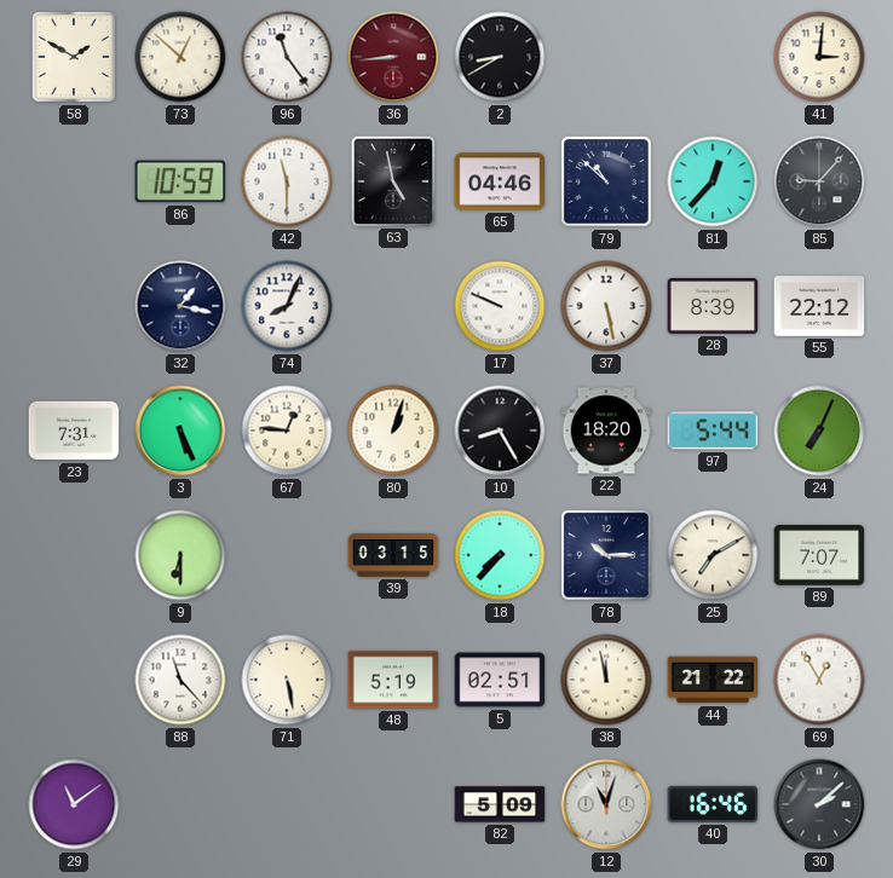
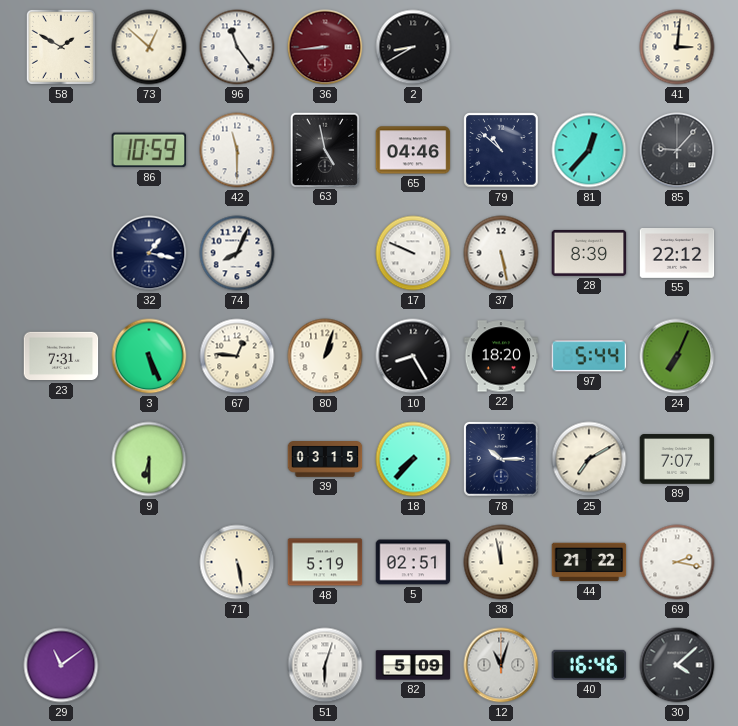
88: 11:23 -> none (180, 680)
69: 12:55 -> 2:17 (677, 562)
51: none -> 6:03 (325, 665)
30: 2:08 -> 4:08 (677, 665)
